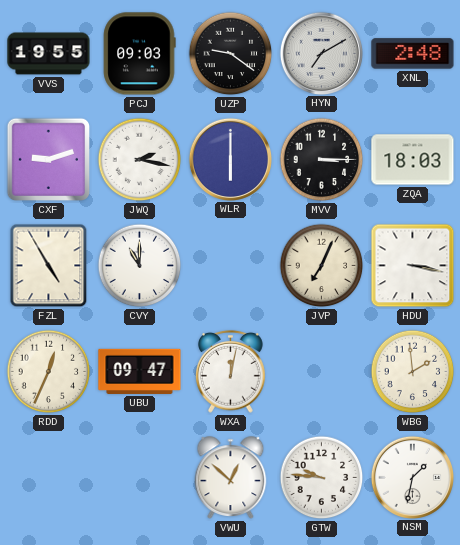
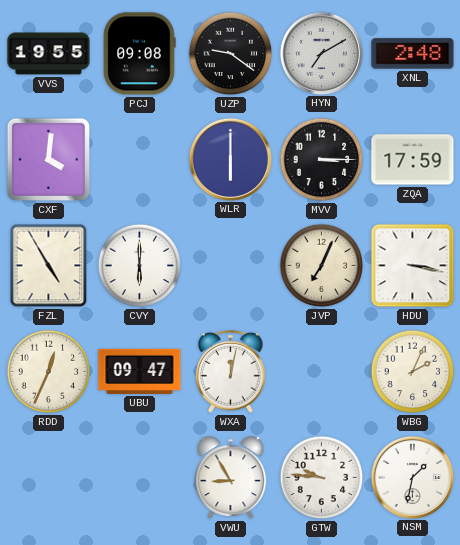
PCJ: 09:03 -> 09:08 (140, 54)
CXF: 9:12 -> 4:01 (49, 160)
JWQ: 2:17 -> none (140, 160)
ZQA: 18:03 -> 17:59 (413, 160)
CVY: 11:00 -> 6:00 (140, 266)
WBG: 1:59 -> 2:04 (413, 372)
VWU: 12:52 -> 8:55 (231, 478)
